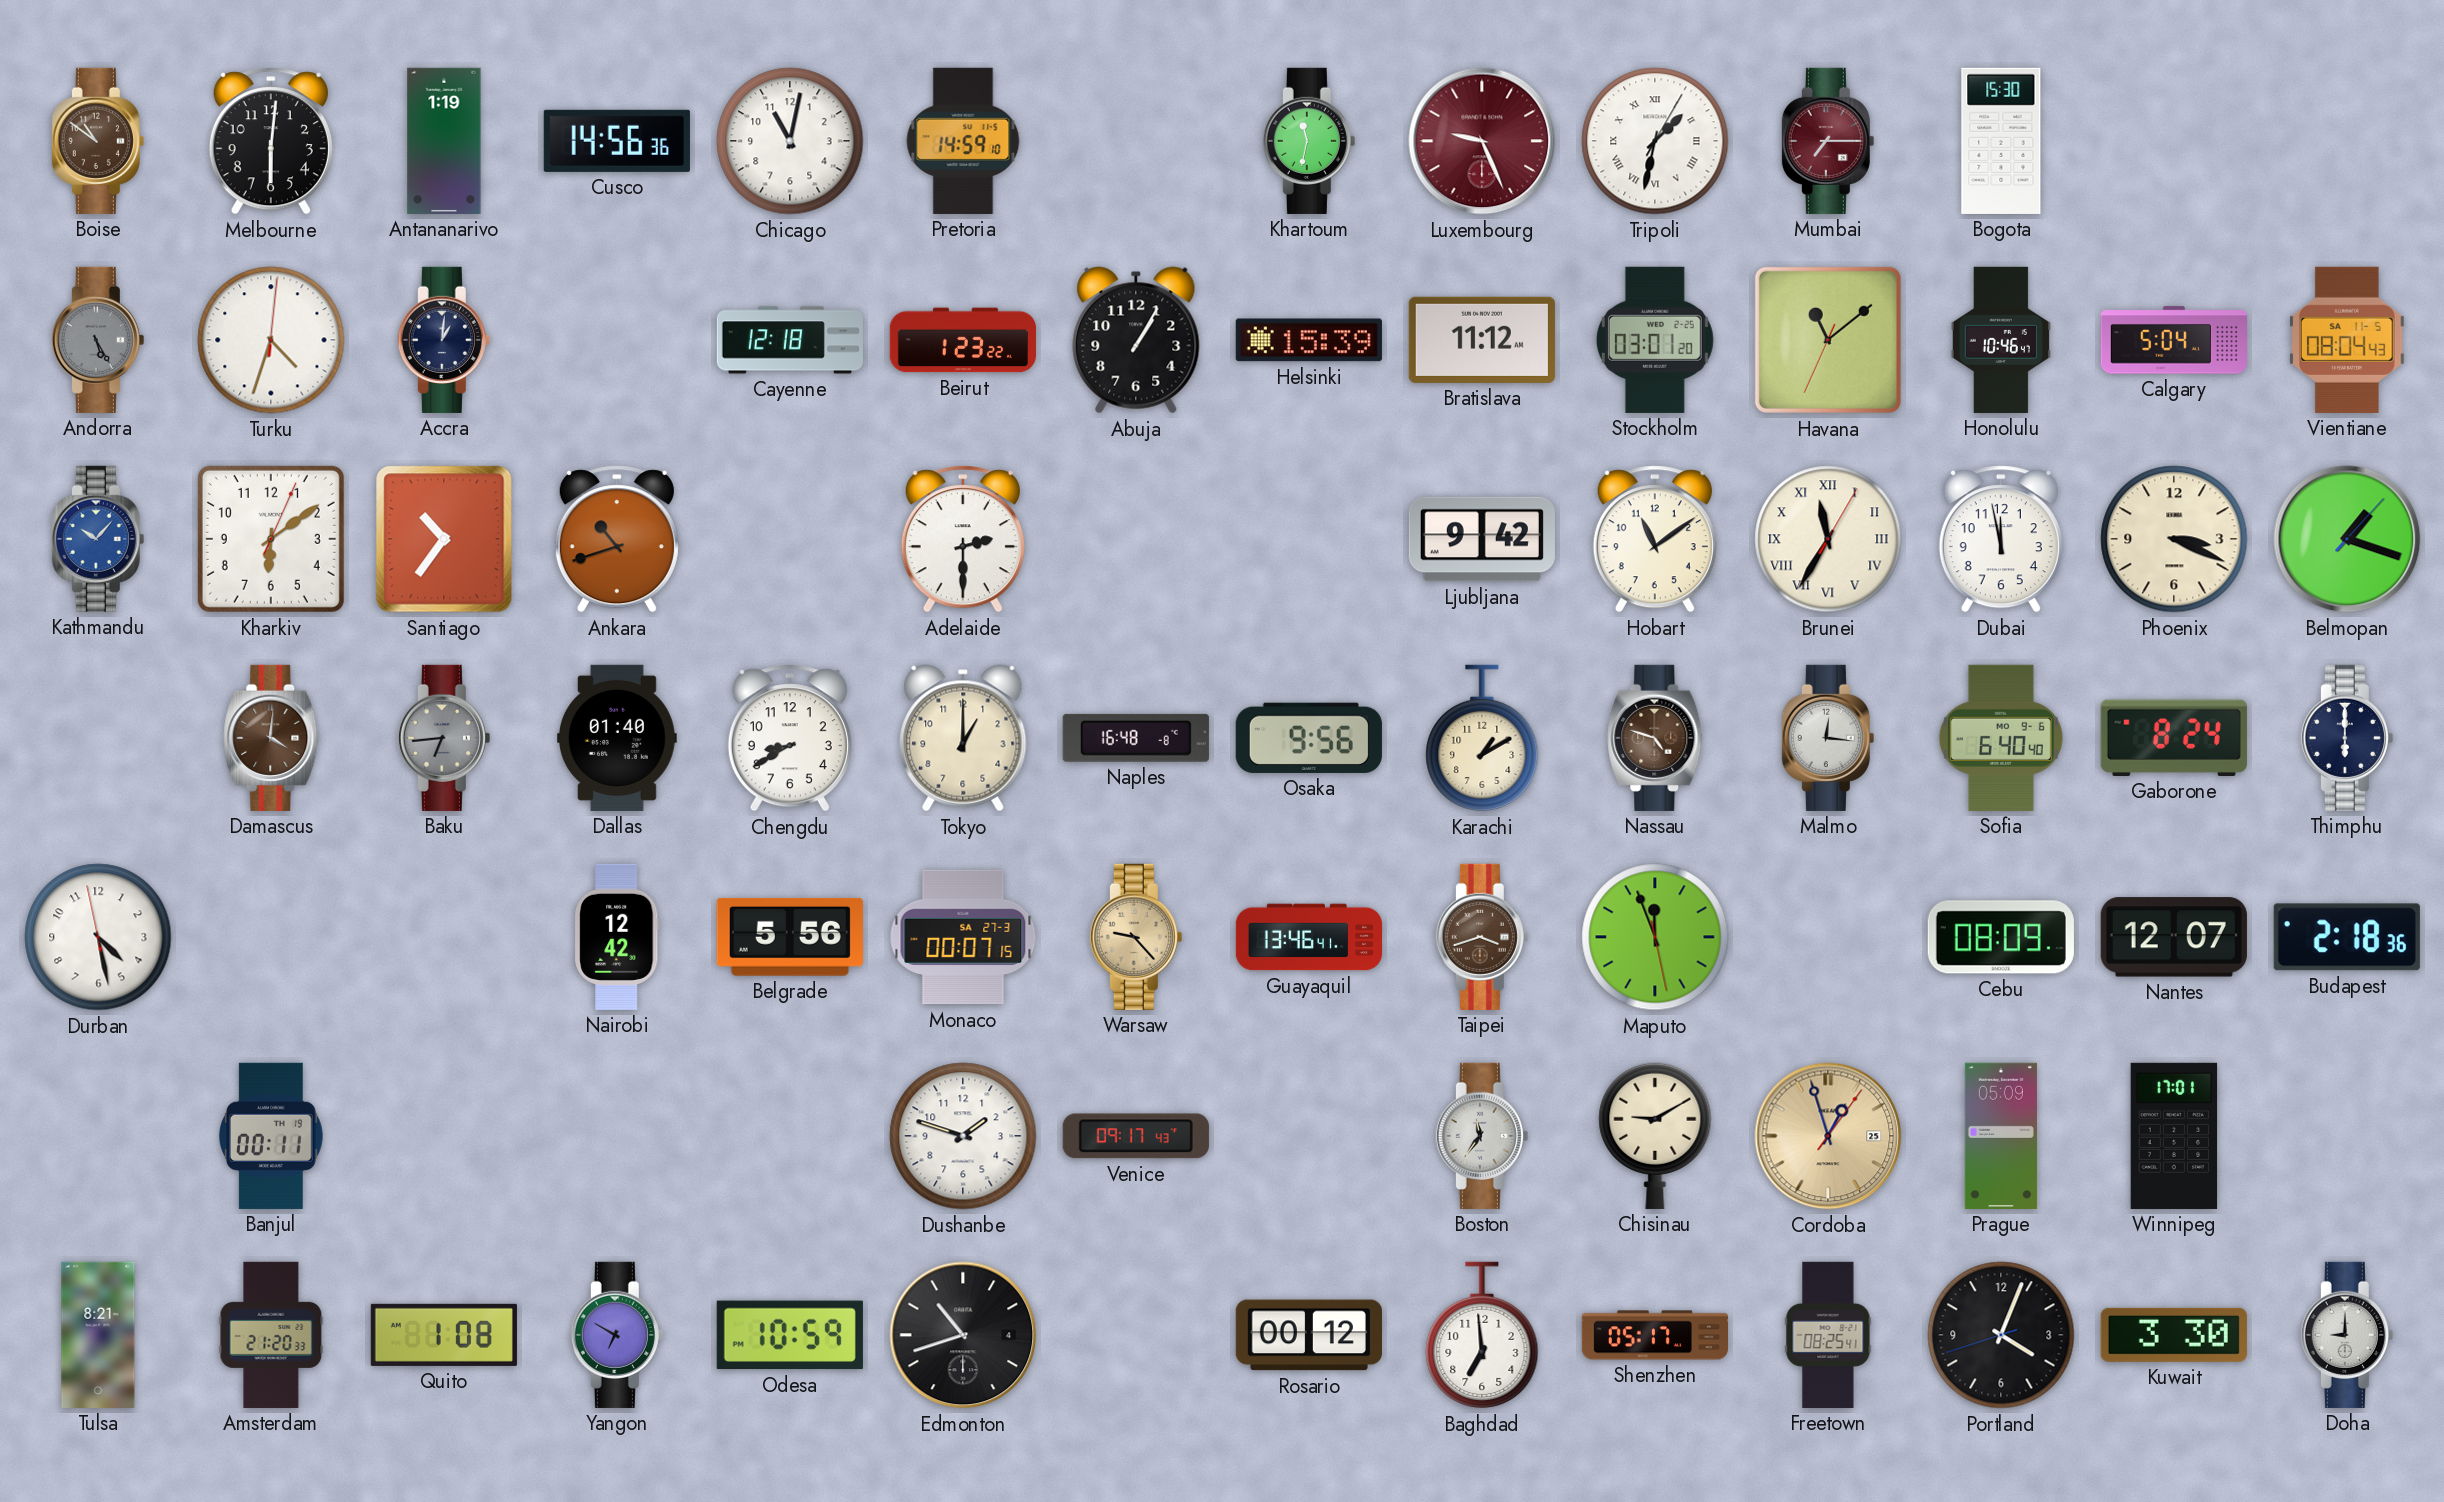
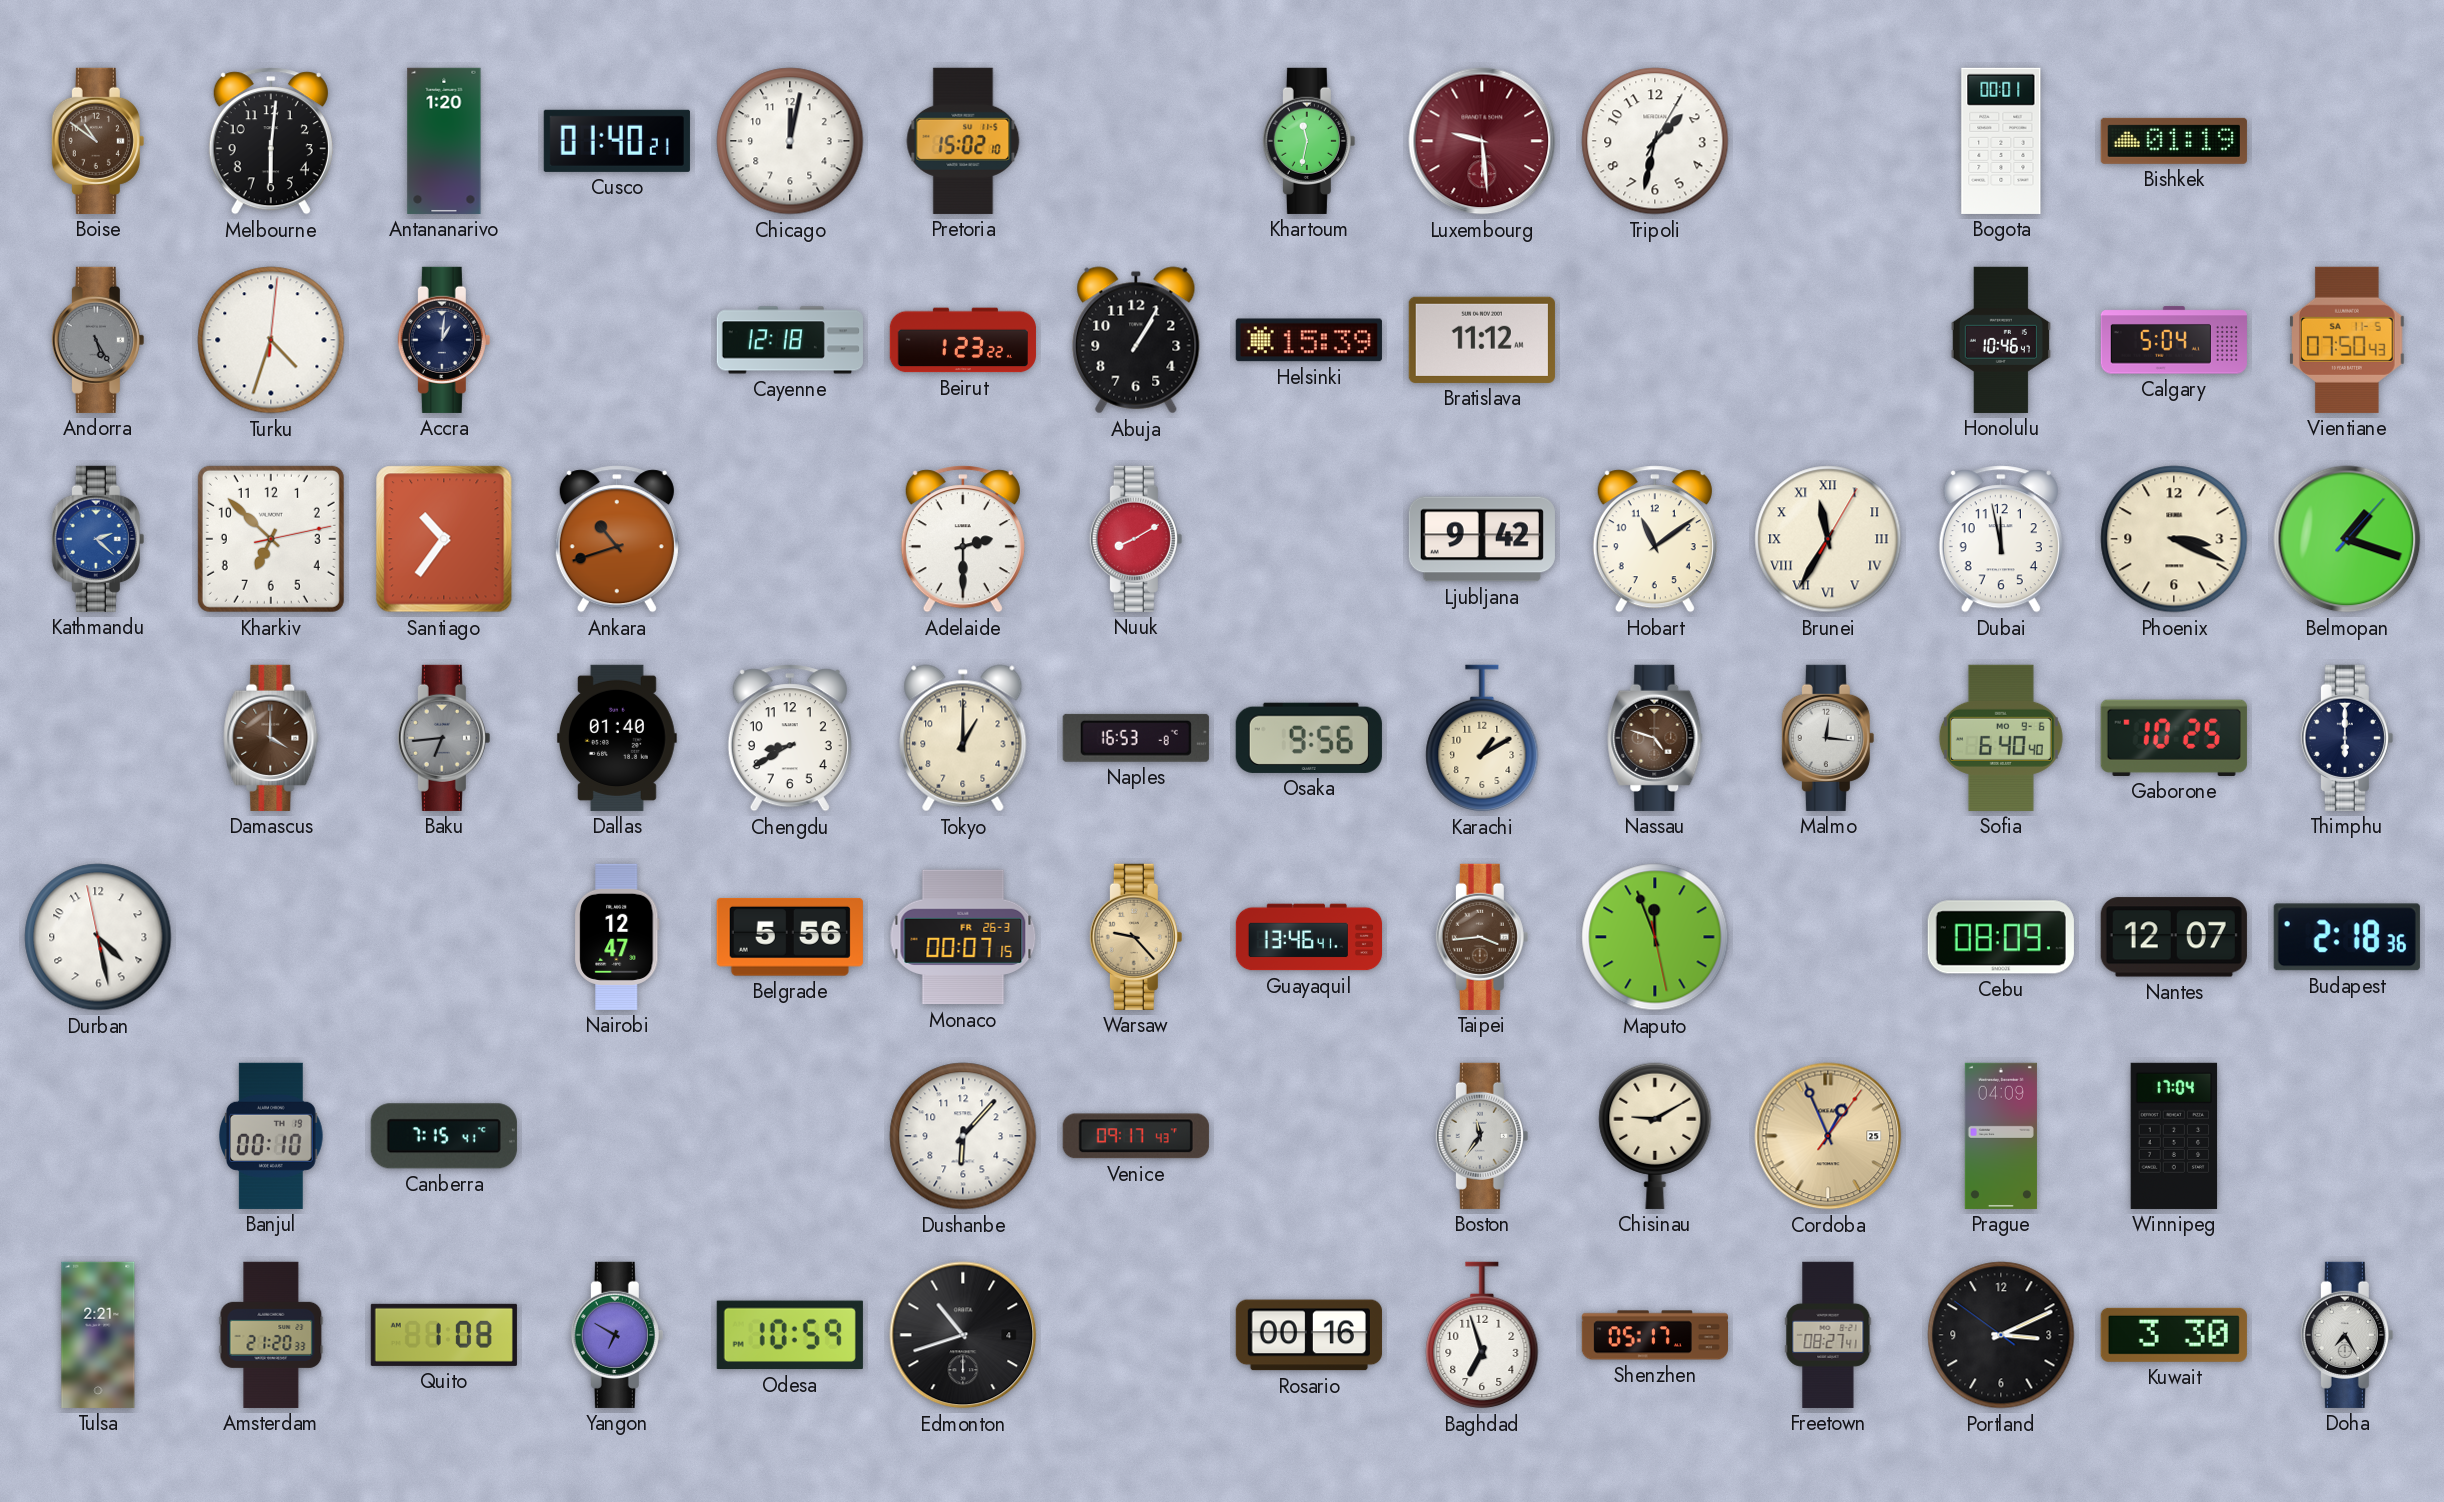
Antananarivo: 1:19 -> 1:20 (444, 141)
Cusco: 14:56 -> 01:40 (617, 141)
Chicago: 11:02 -> 12:02 (790, 141)
Pretoria: 14:59 -> 15:02 (963, 141)
Luxembourg: 9:26 -> 9:29 (1482, 141)
Tripoli numerals: Roman -> Arabic (1655, 141)
Mumbai: 7:15 -> none (1828, 141)
Bogota: 15:30 -> 00:01 (2001, 141)
Bishkek: none -> 01:19 (2174, 141)
Stockholm: 03:01 -> none (1655, 340)
Havana: 11:08 -> none (1828, 340)
Vientiane: 08:04 -> 07:50 (2348, 340)
Kathmandu: 10:07 -> 2:22 (98, 539)
Kharkiv: 6:09 -> 6:52 (271, 539)
Nuuk: none -> 8:10 (1136, 539)
Damascus: 4:01 -> 4:00 (271, 738)
Naples: 16:48 -> 16:53 (1136, 738)
Gaborone: 8:24 -> 10:25 (2174, 738)
Nairobi: 12:42 -> 12:47 (617, 937)
Monaco date: SA 27-3 -> FR 26-3 (963, 937)
Taipei: 3:42 -> 3:44 (1482, 937)
Banjul: 00:11 -> 00:10 (272, 1136)
Canberra: none -> 7:15 (444, 1136)
Dushanbe: 1:48 -> 6:07 (963, 1136)
Cordoba: 12:57 -> 12:56 (1828, 1136)
Prague: 05:09 -> 04:09 (2001, 1136)
Winnipeg: 17:01 -> 17:04 (2174, 1136)
Tulsa: 8:21 -> 2:21 (98, 1335)
Rosario: 00:12 -> 00:16 (1309, 1335)
Baghdad: 6:59 -> 6:57 (1482, 1335)
Freetown: 08:25 -> 08:27 (1828, 1335)
Portland: 4:03 -> 3:10 (2001, 1335)
Doha: 9:00 -> 7:25 (2347, 1335)
